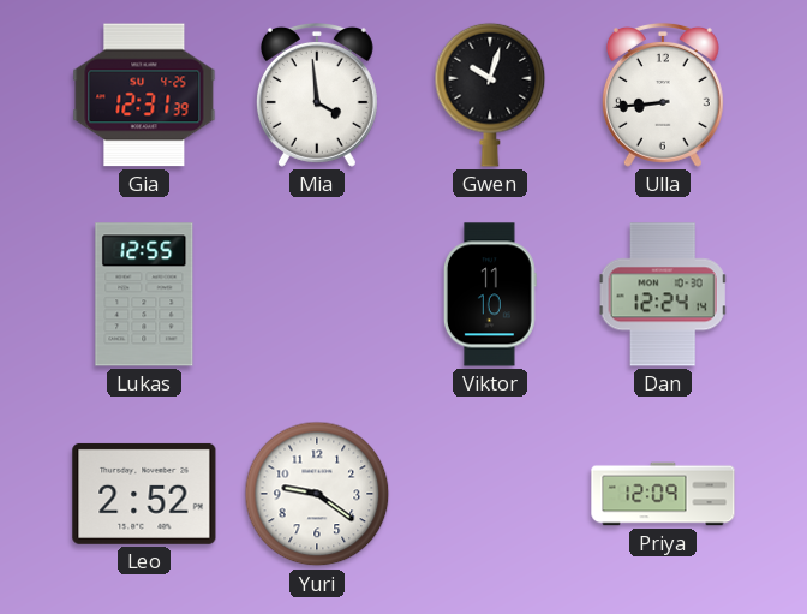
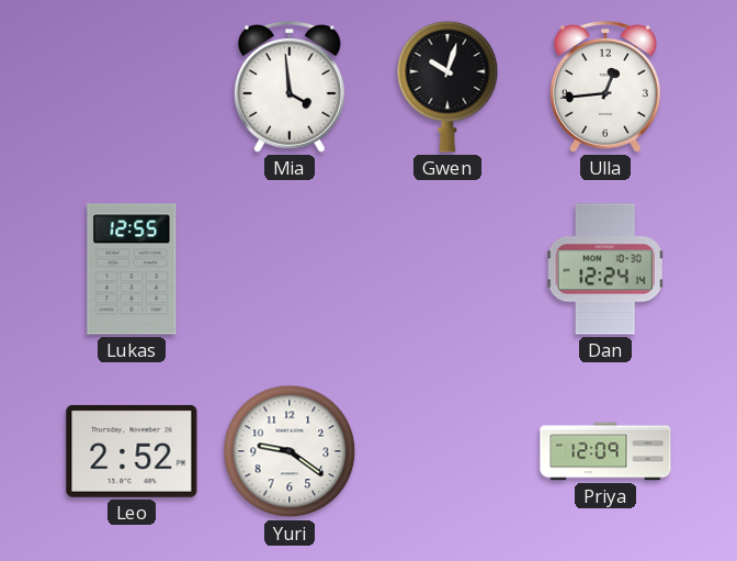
Gia: 12:31 -> none (144, 95)
Ulla: 8:44 -> 12:44 (605, 87)
Viktor: 11:10 -> none (490, 294)
